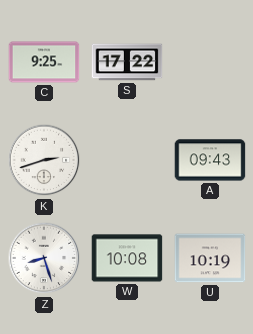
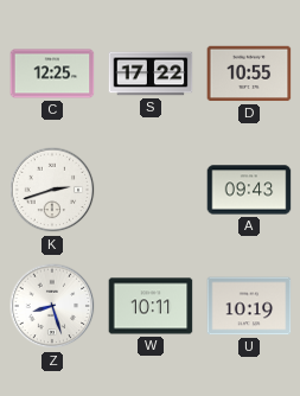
C: 9:25 -> 12:25 (52, 74)
D: none -> 10:55 (249, 74)
W: 10:08 -> 10:11 (151, 306)
